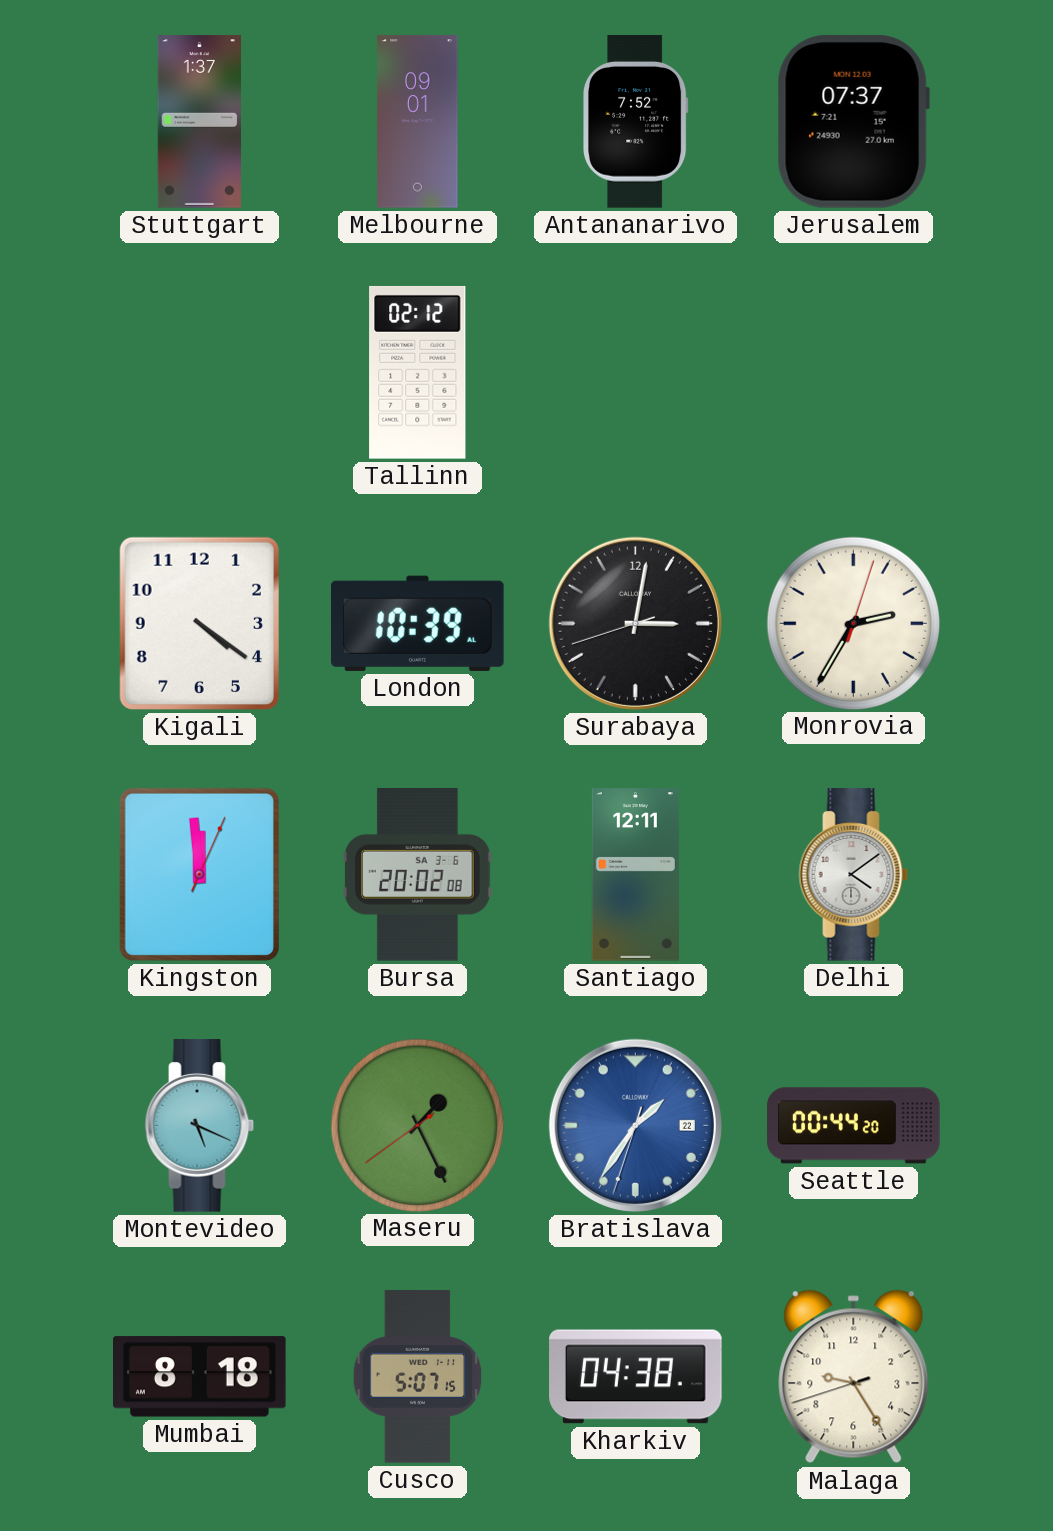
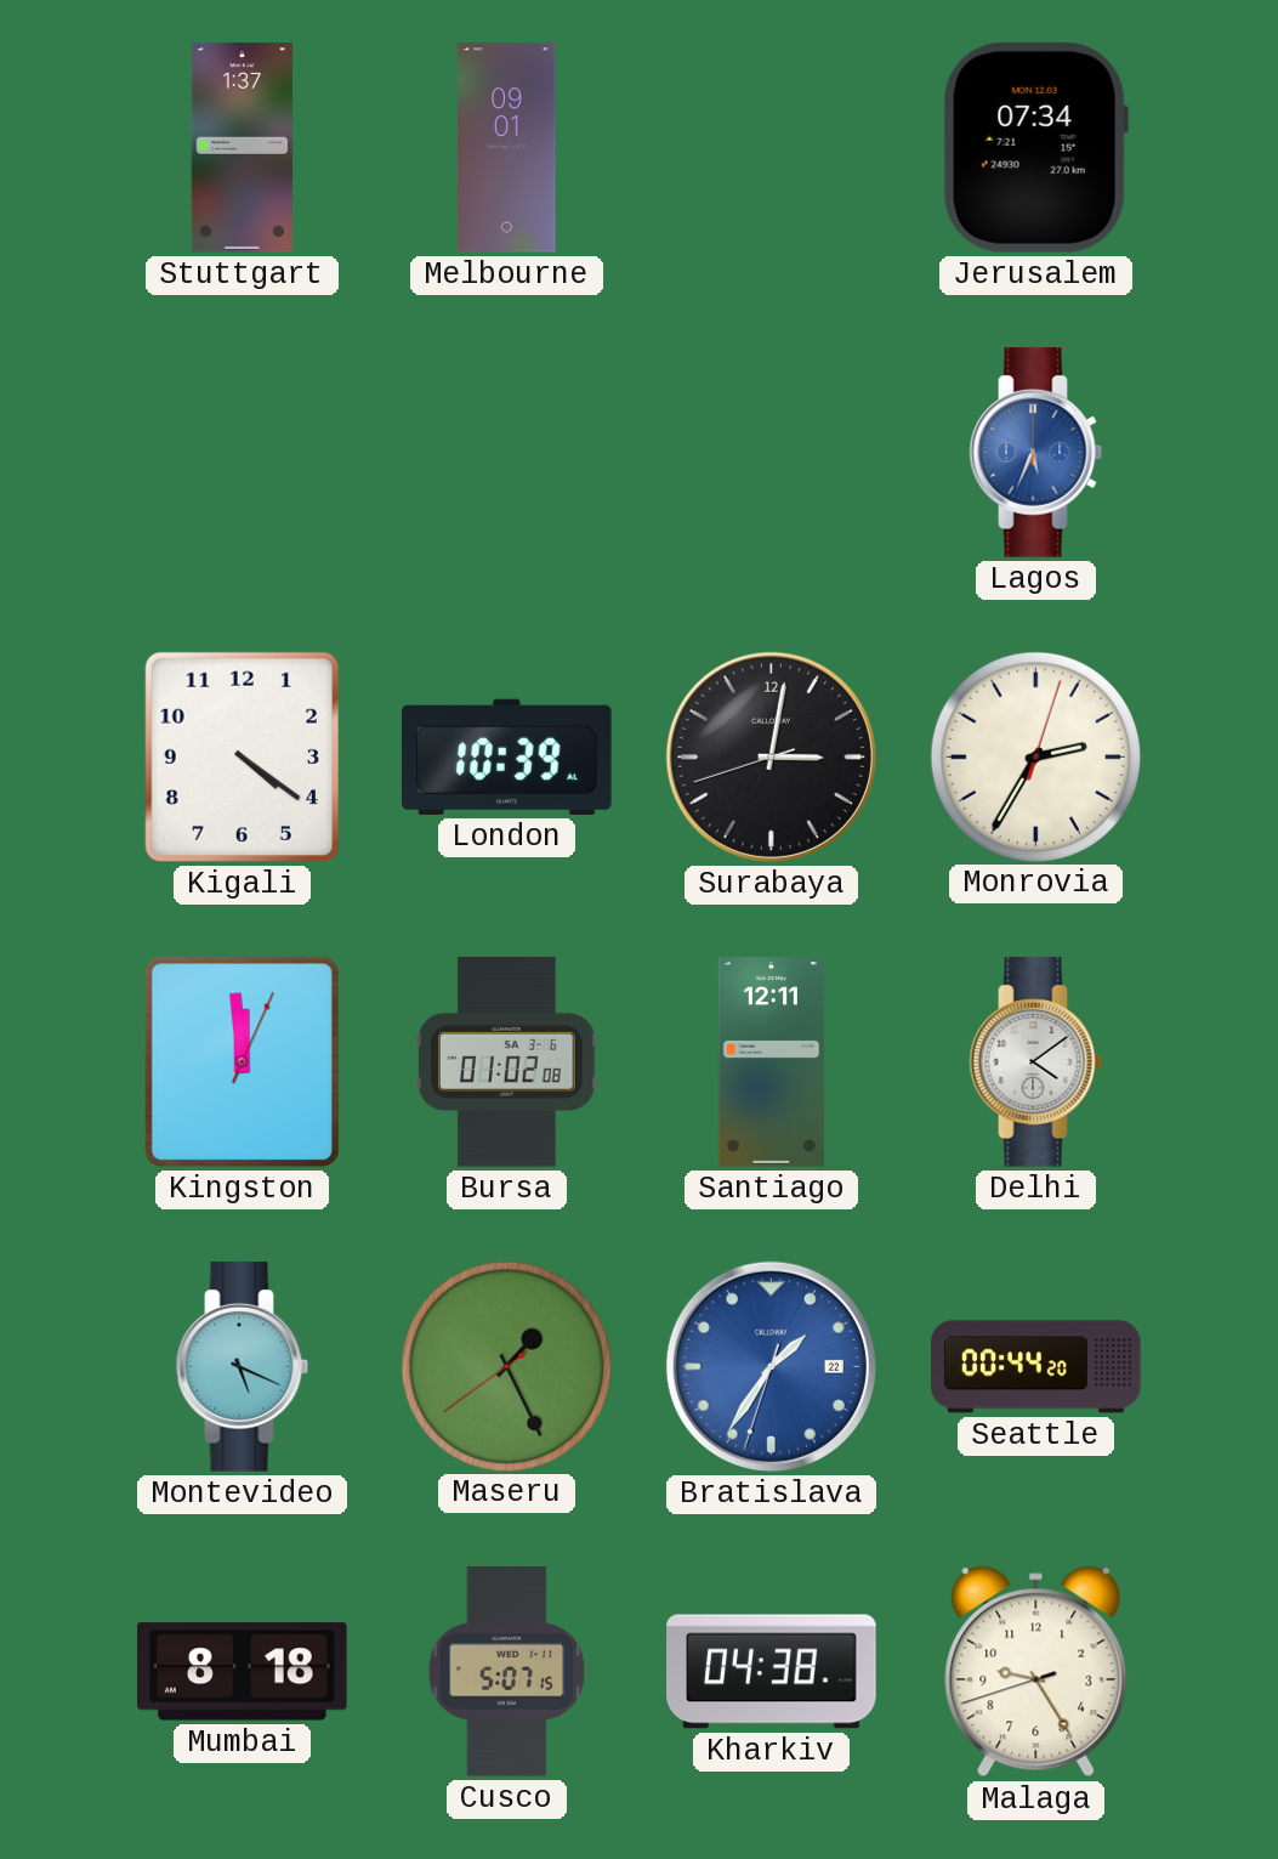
Antananarivo: 7:52 -> none (636, 122)
Jerusalem: 07:37 -> 07:34 (1035, 147)
Tallinn: 02:12 -> none (418, 372)
Lagos: none -> 5:34 (1036, 453)
Bursa: 20:02 -> 01:02 (507, 1062)
